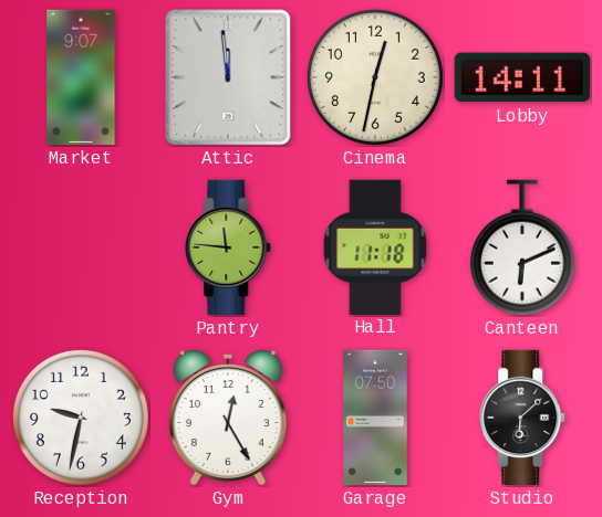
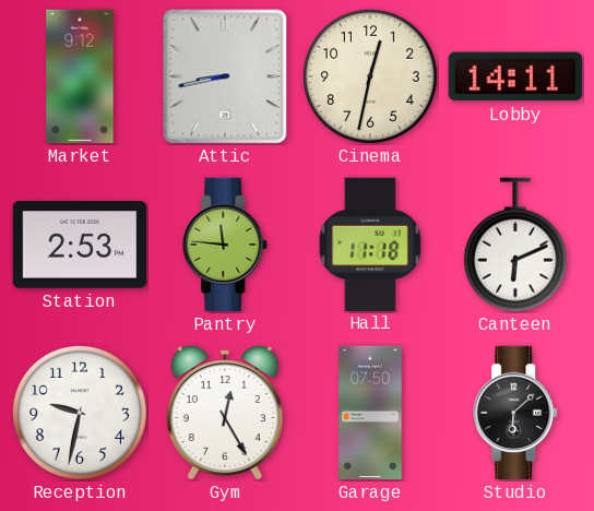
Market: 9:07 -> 9:12 (80, 76)
Attic: 11:59 -> 8:43 (225, 76)
Station: none -> 2:53 (80, 245)
